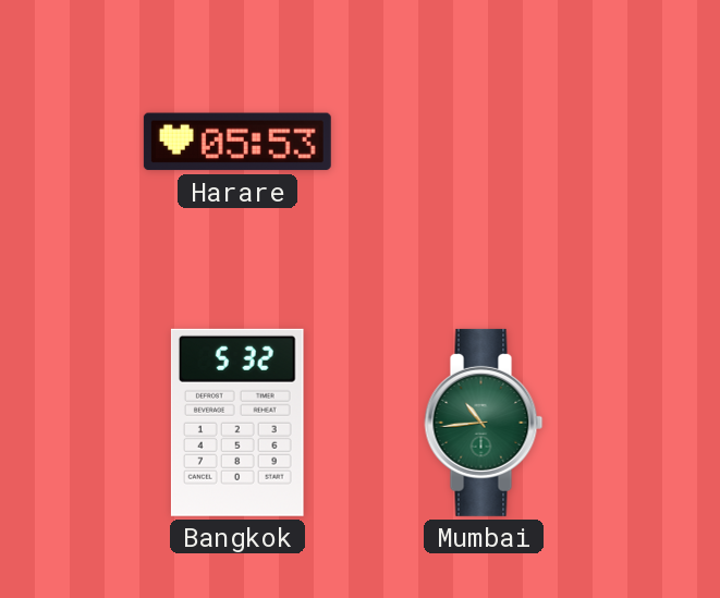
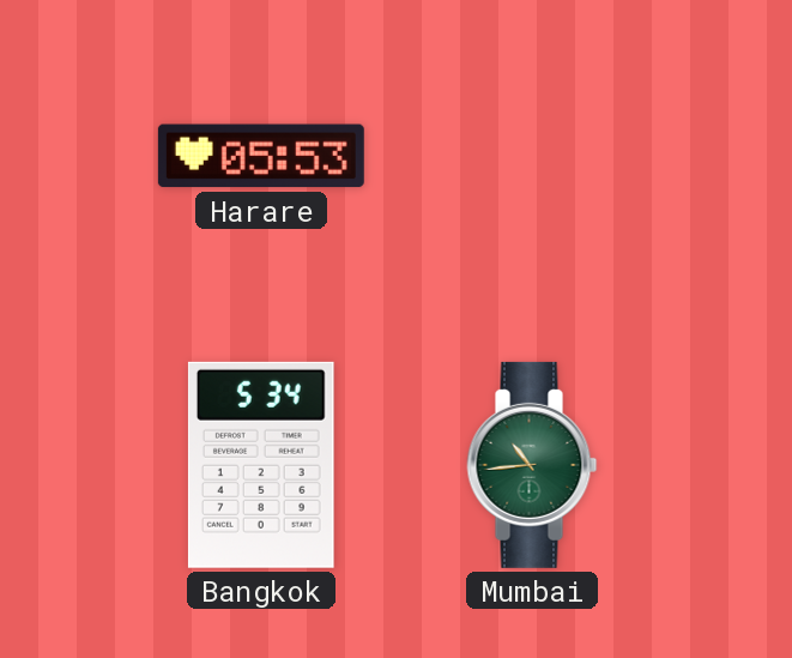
Bangkok: 5:32 -> 5:34 (261, 465)
